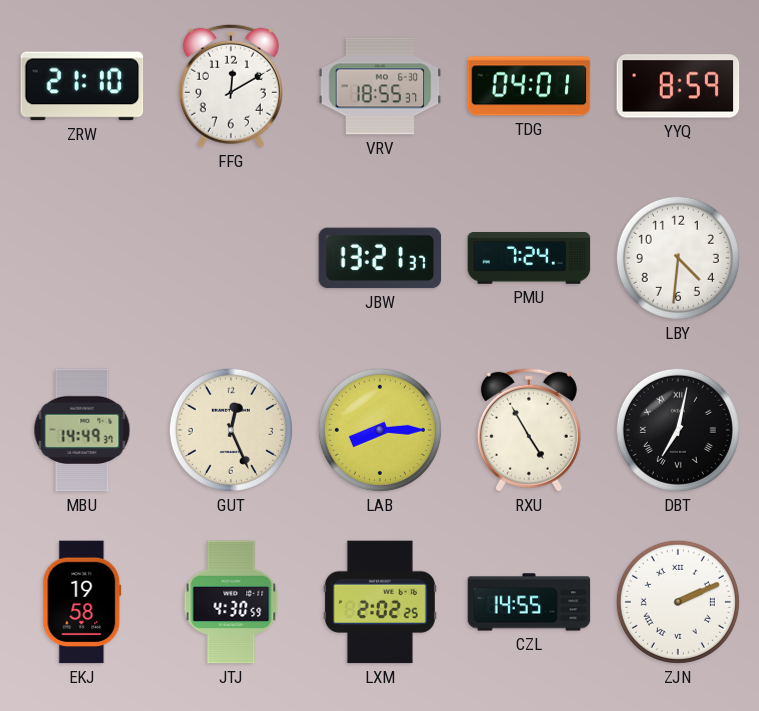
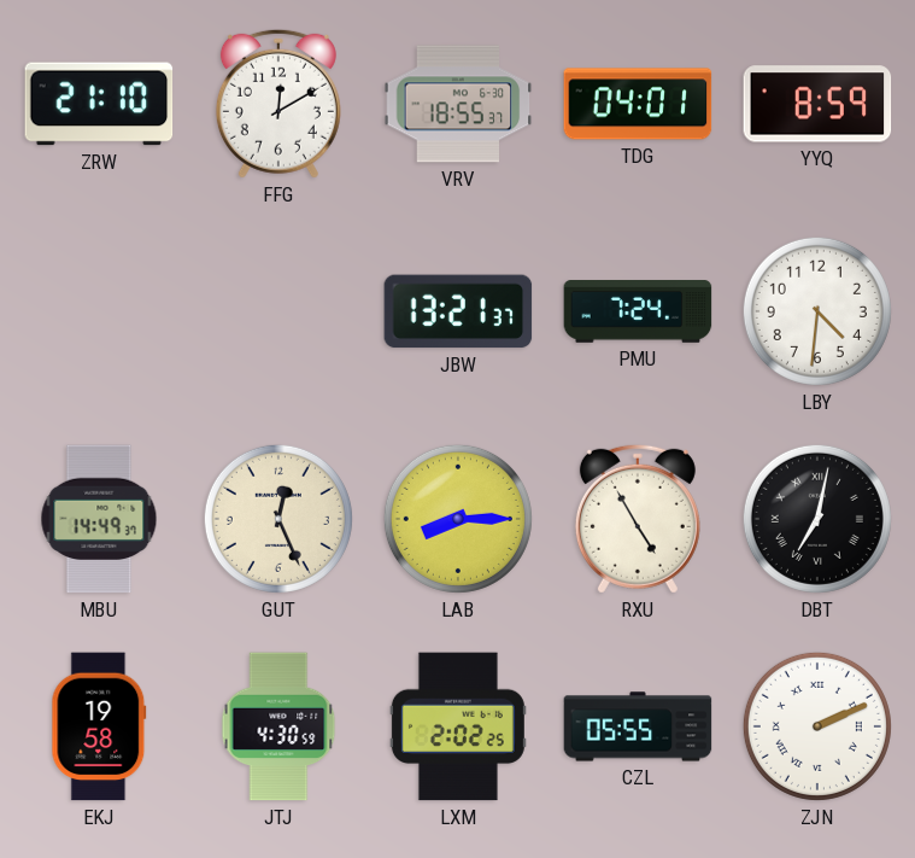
CZL: 14:55 -> 05:55 (638, 726)
